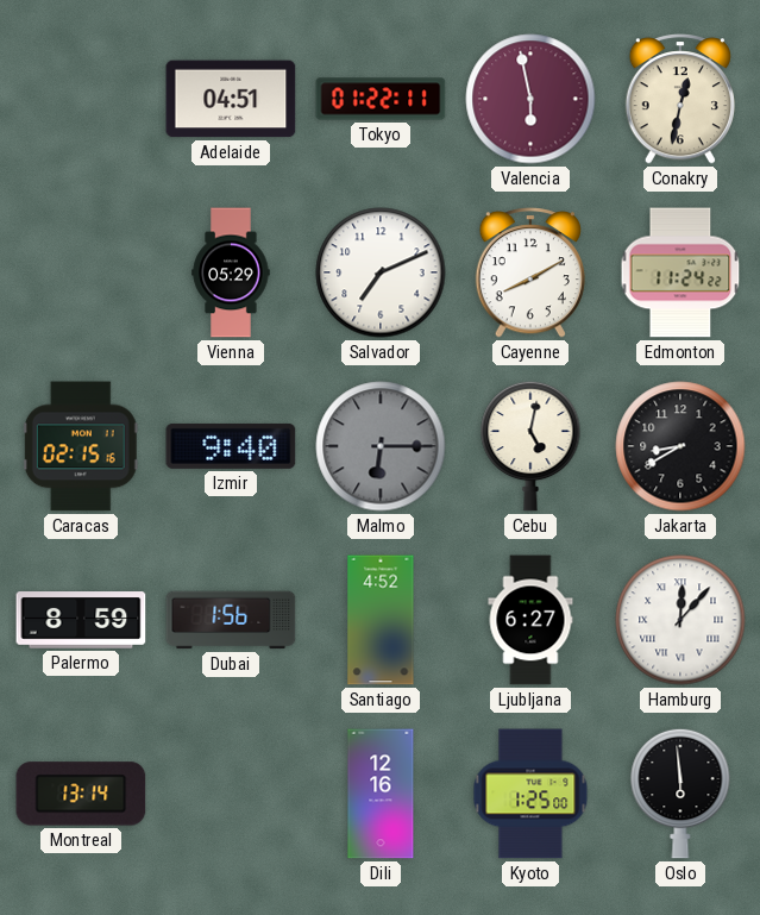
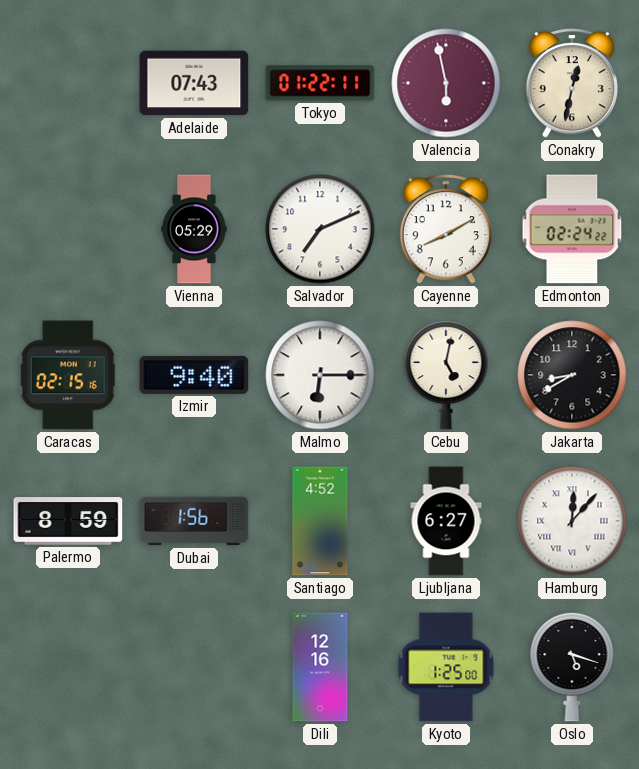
Adelaide: 04:51 -> 07:43 (194, 83)
Edmonton: 11:24 -> 02:24 (572, 229)
Malmo dial: grey -> white (320, 375)
Montreal: 13:14 -> none (81, 794)
Oslo: 5:59 -> 5:18 (572, 667)
